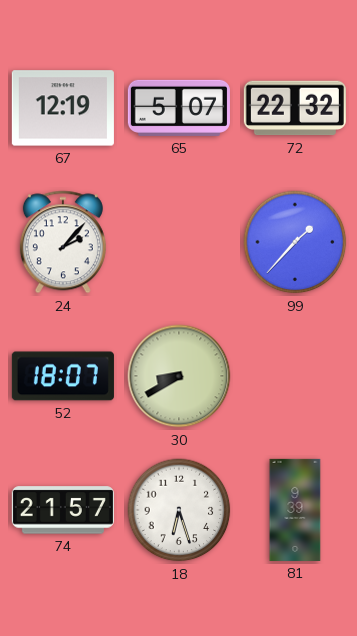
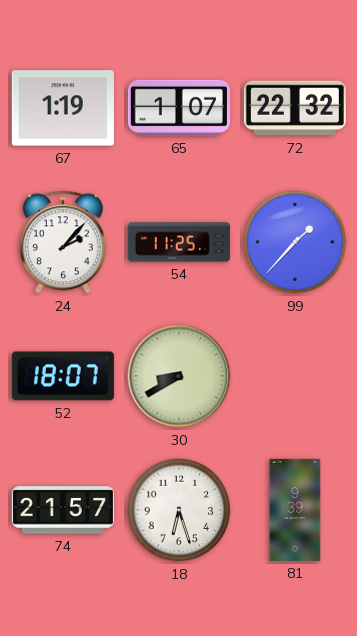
67: 12:19 -> 1:19 (63, 108)
65: 5:07 -> 1:07 (179, 108)
54: none -> 11:25 (179, 242)
